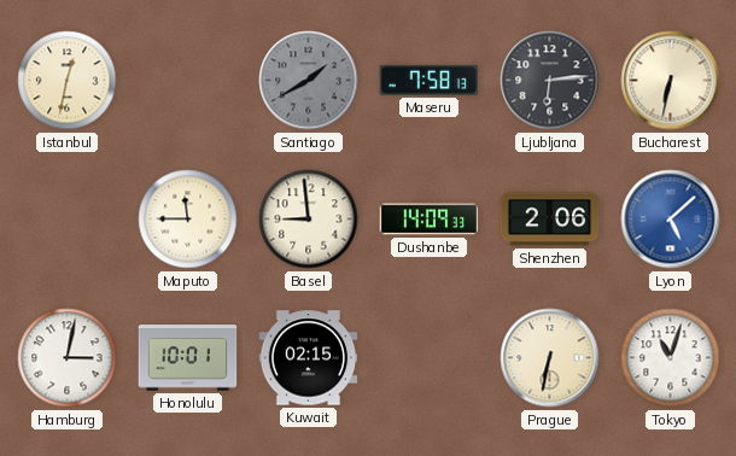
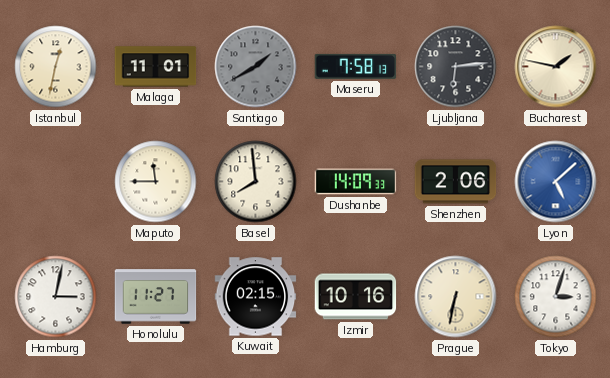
Malaga: none -> 11:01 (156, 67)
Bucharest: 6:32 -> 1:47 (556, 67)
Basel: 8:59 -> 7:59 (256, 182)
Honolulu: 10:01 -> 11:27 (156, 297)
Izmir: none -> 10:16 (356, 297)
Tokyo: 11:03 -> 3:03 (556, 297)
